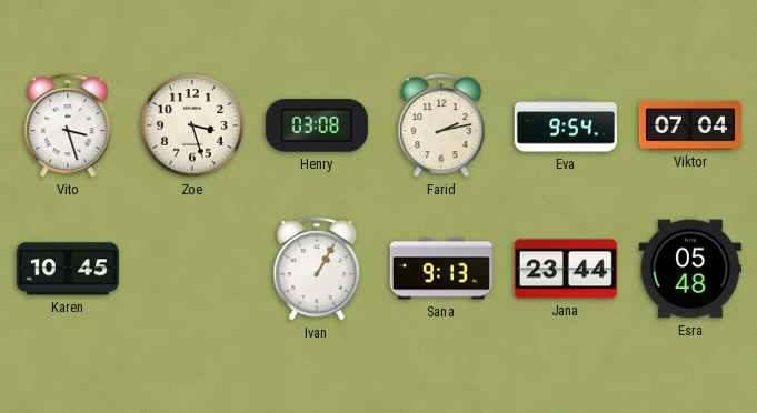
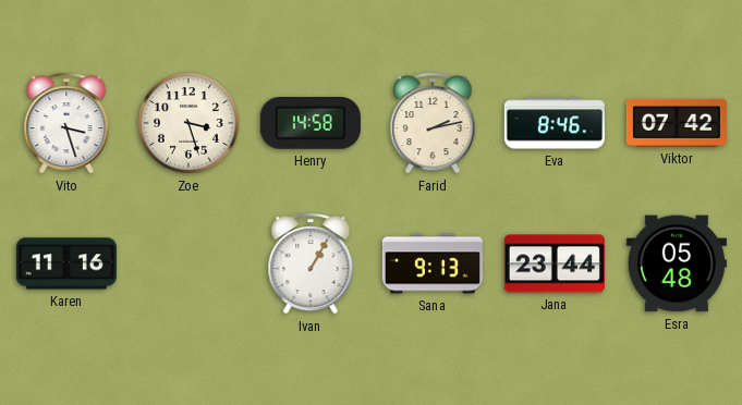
Henry: 03:08 -> 14:58 (311, 124)
Eva: 9:54 -> 8:46 (555, 123)
Viktor: 07:04 -> 07:42 (677, 123)
Karen: 10:45 -> 11:16 (66, 263)
